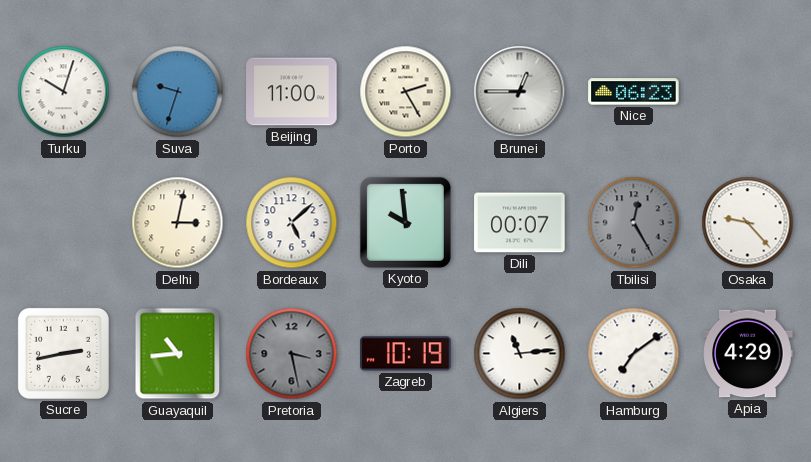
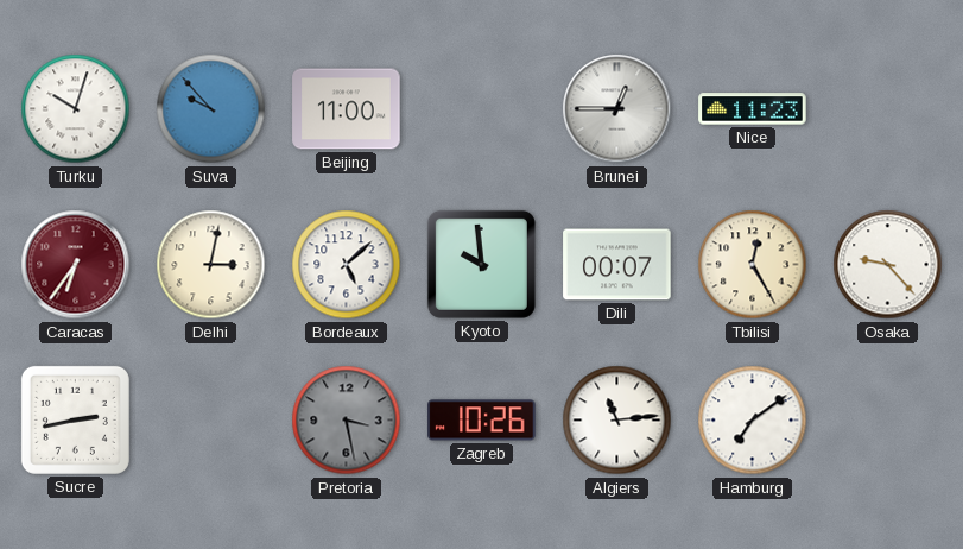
Suva: 9:33 -> 9:53 (211, 109)
Porto: 2:25 -> none (406, 92)
Nice: 06:23 -> 11:23 (753, 109)
Caracas: none -> 6:36 (76, 265)
Tbilisi dial: grey -> cream (753, 265)
Guayaquil: 10:44 -> none (178, 354)
Zagreb: 10:19 -> 10:26 (482, 421)
Apia: 4:29 -> none (748, 354)
